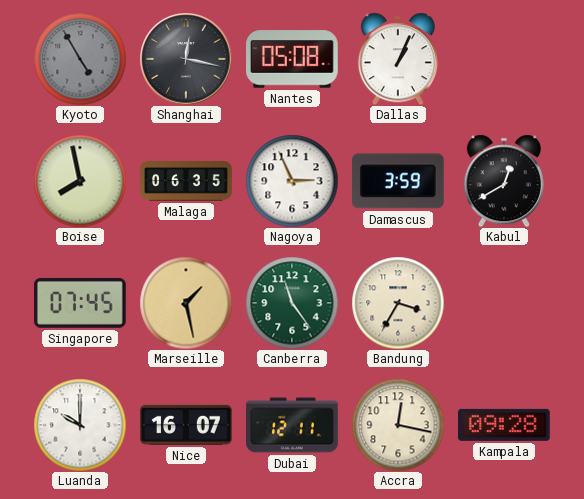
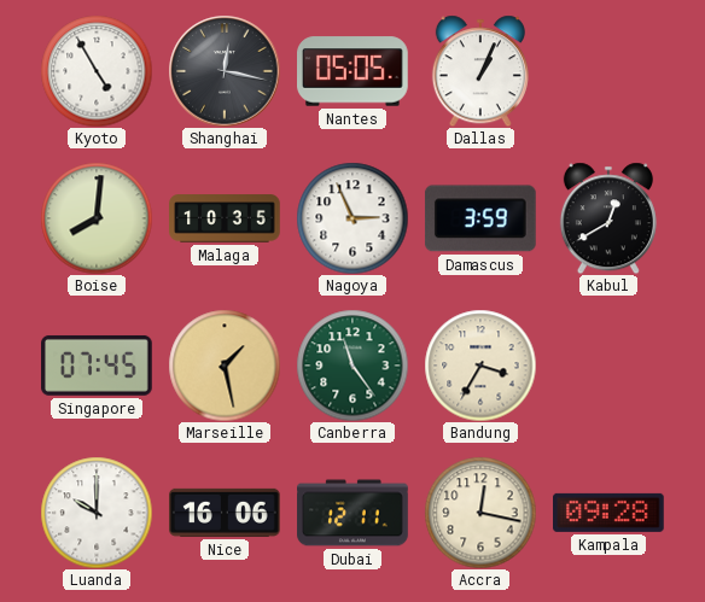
Kyoto dial: grey -> white (97, 71)
Nantes: 05:08 -> 05:05 (354, 71)
Boise: 7:58 -> 8:01 (97, 218)
Malaga: 06:35 -> 10:35 (225, 218)
Nice: 16:07 -> 16:06 (226, 513)
